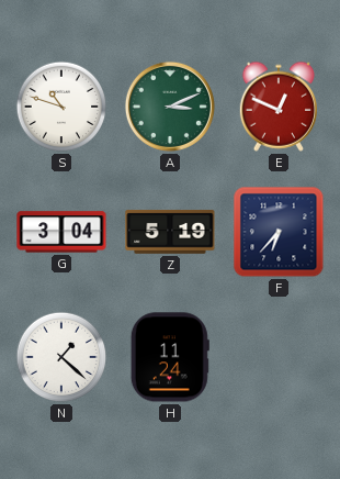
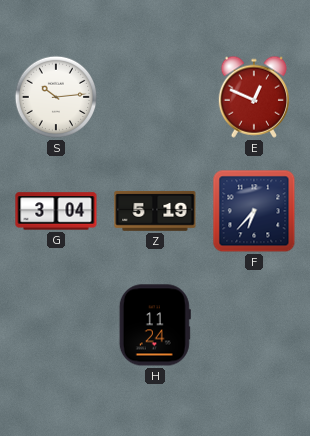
S: 10:48 -> 10:14 (56, 97)
A: 3:11 -> none (170, 107)
N: 1:22 -> none (61, 357)
